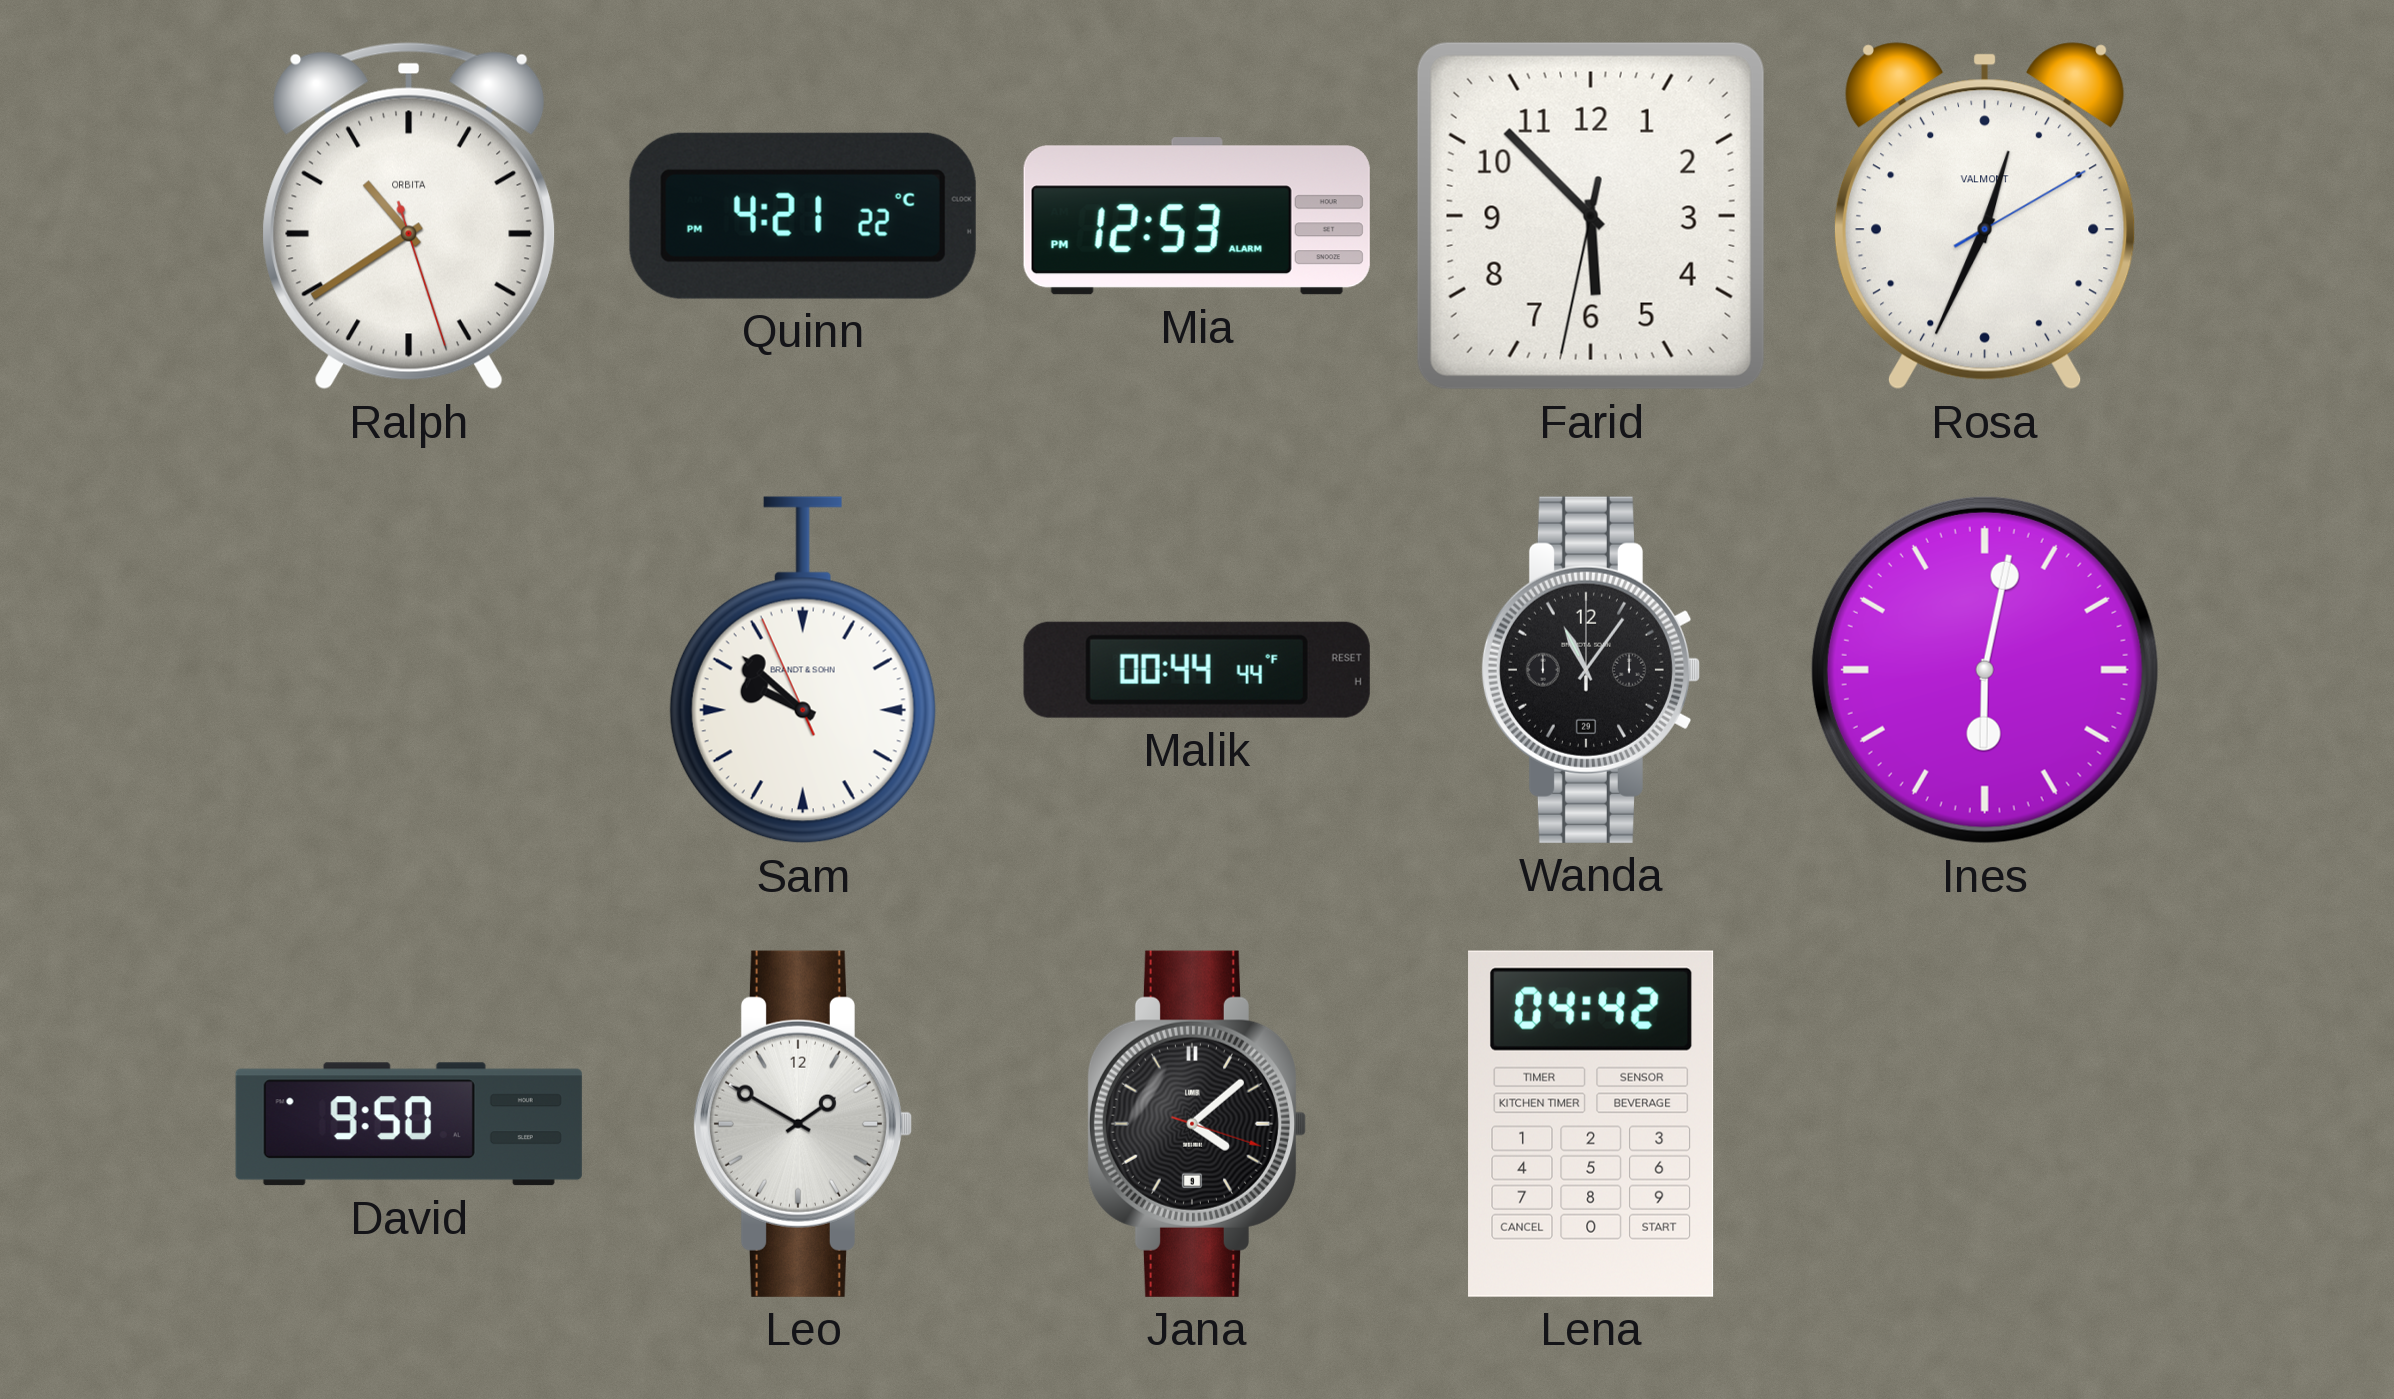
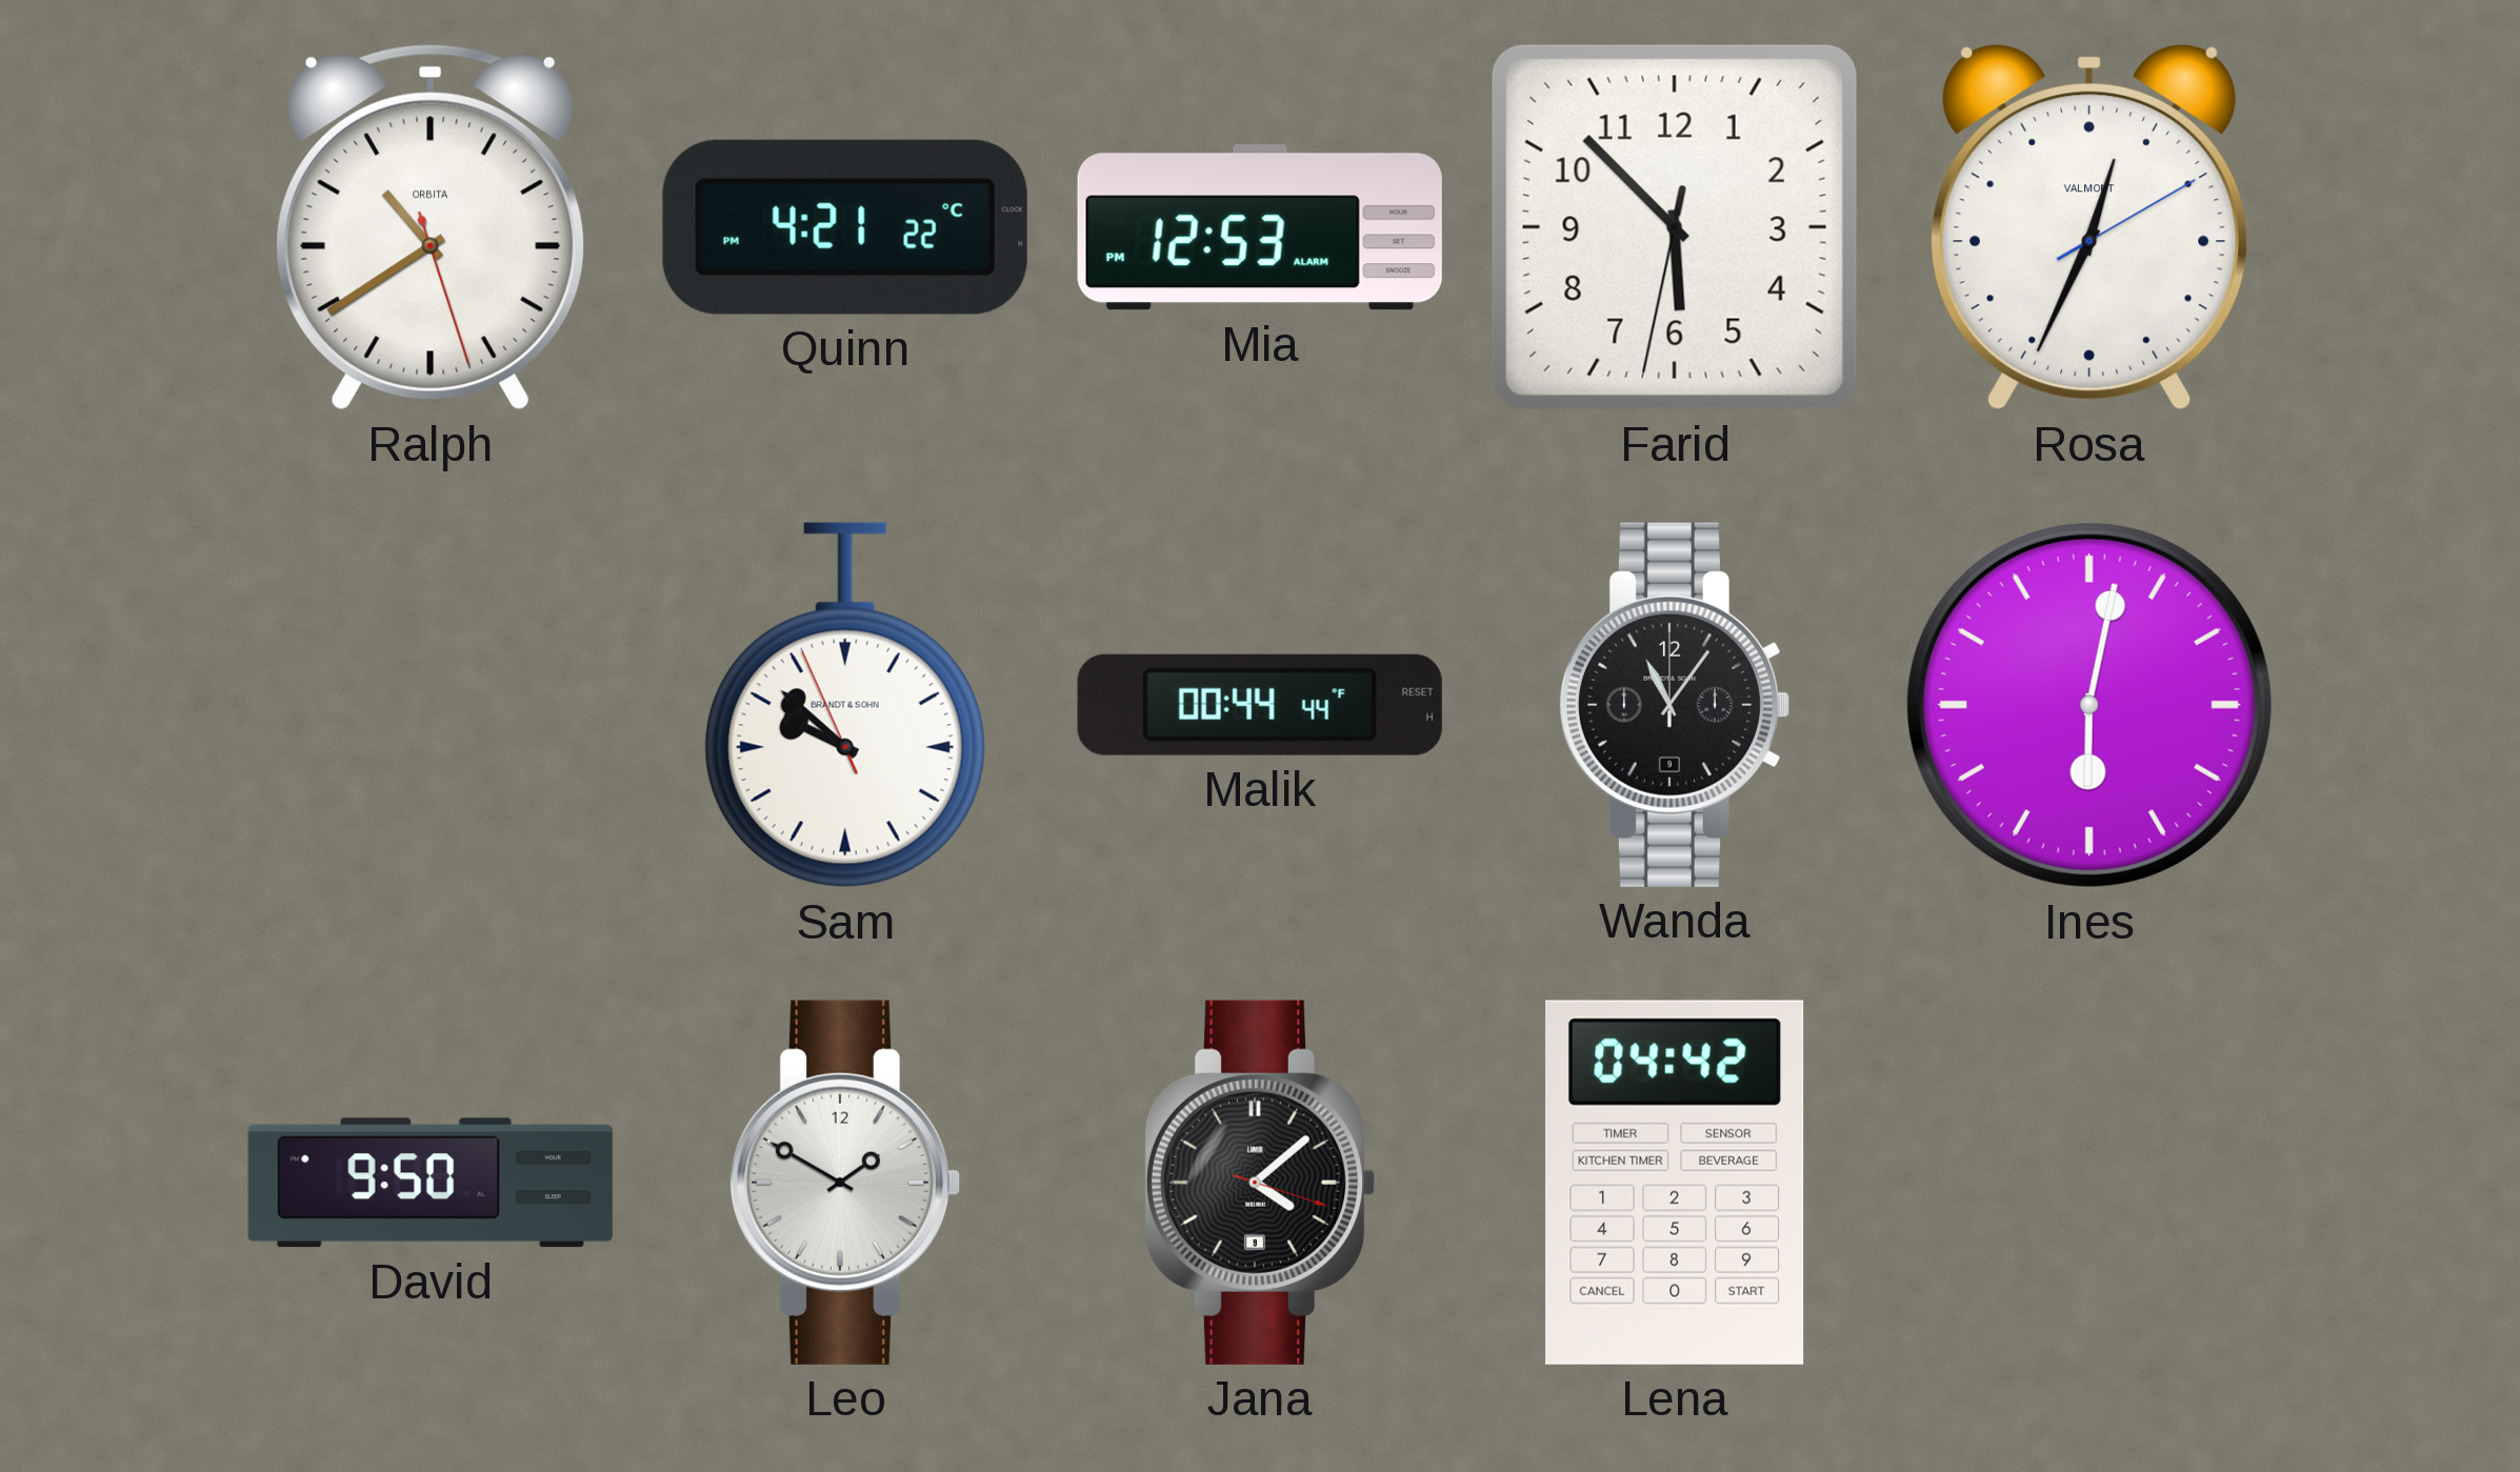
Wanda date: 29 -> 9 (1674, 705)
